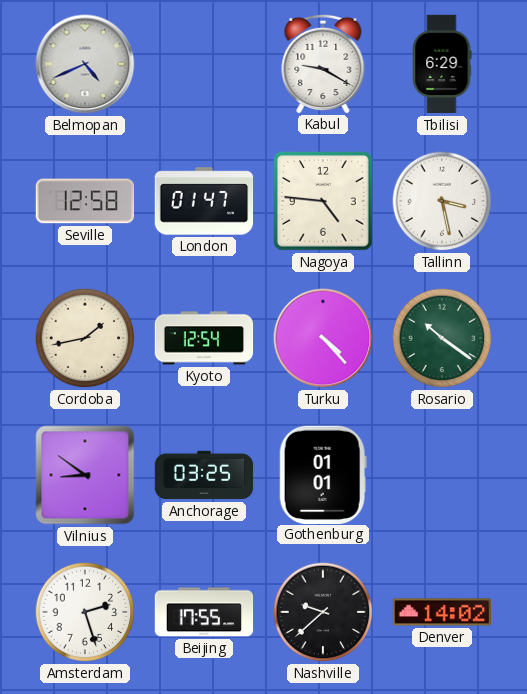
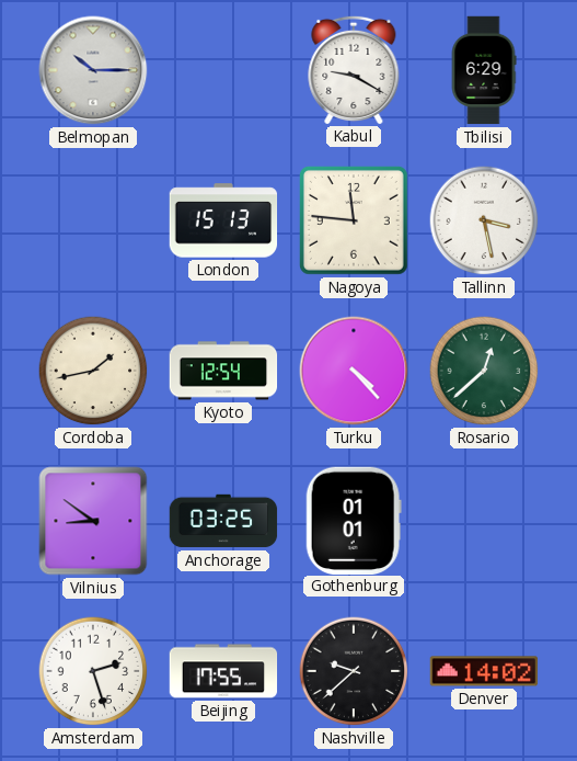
Belmopan: 4:41 -> 10:15 (93, 70)
Seville: 12:58 -> none (85, 201)
London: 01:47 -> 15:13 (223, 220)
Nagoya: 4:46 -> 11:46 (354, 220)
Rosario: 10:21 -> 12:38 (484, 371)
